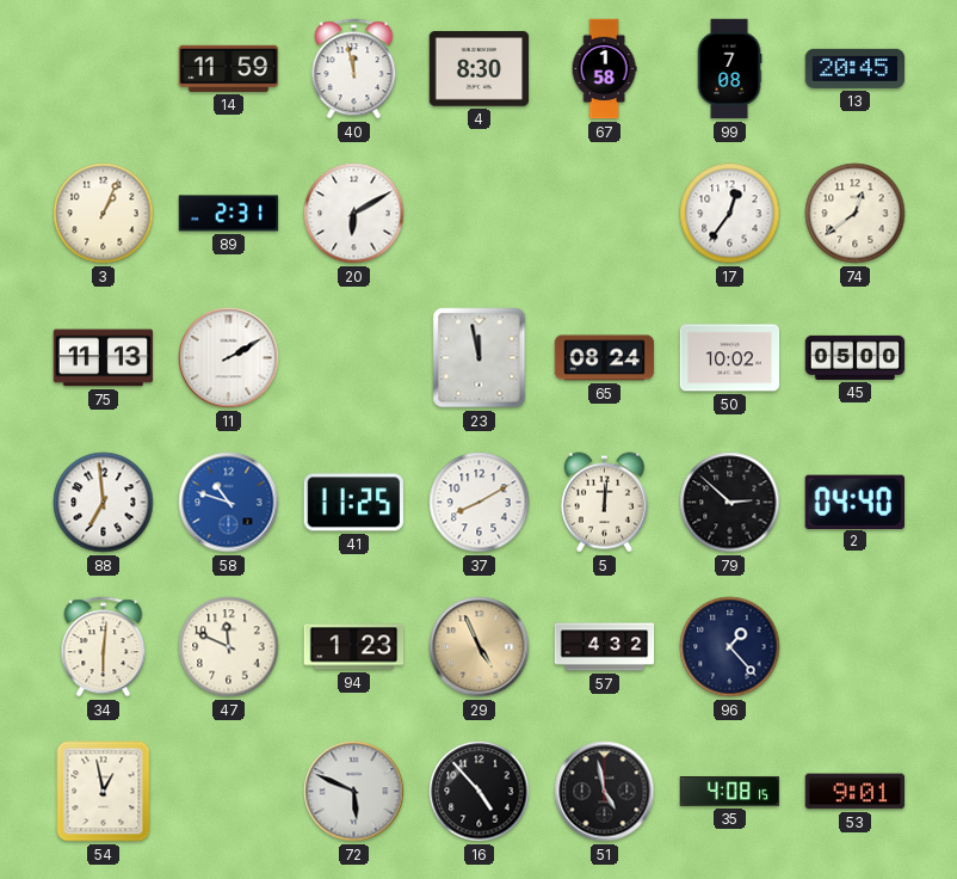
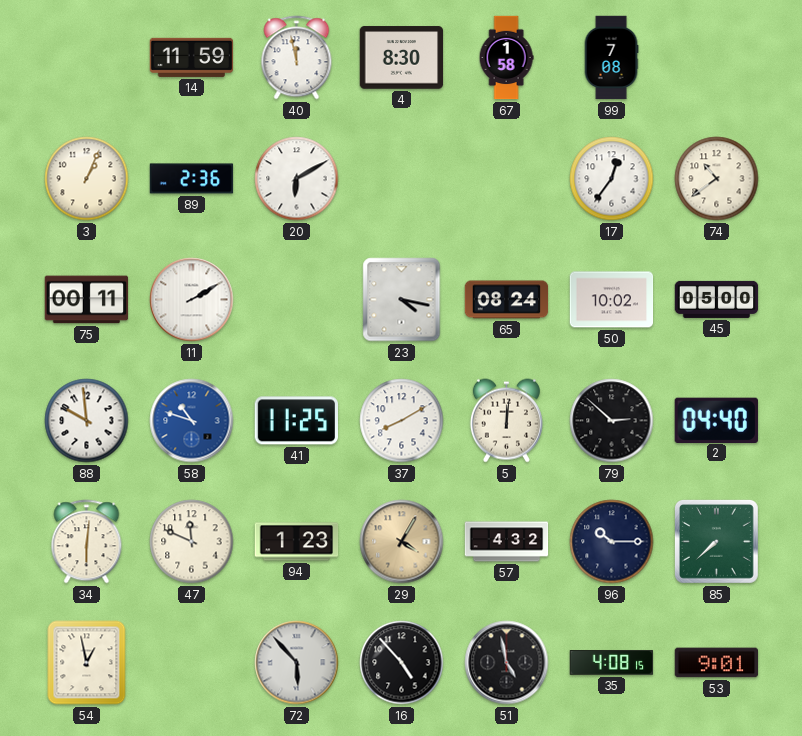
13: 20:45 -> none (856, 68)
89: 2:31 -> 2:36 (192, 179)
74: 12:39 -> 10:39 (717, 179)
75: 11:13 -> 00:11 (87, 300)
23: 11:58 -> 4:17 (402, 300)
88: 6:59 -> 9:59 (87, 421)
29: 4:56 -> 4:05 (402, 542)
96: 1:23 -> 10:15 (612, 542)
85: none -> 7:38 (716, 541)
72: 5:49 -> 5:53 (297, 663)
